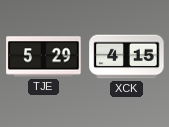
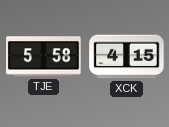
TJE: 5:29 -> 5:58 (44, 57)
